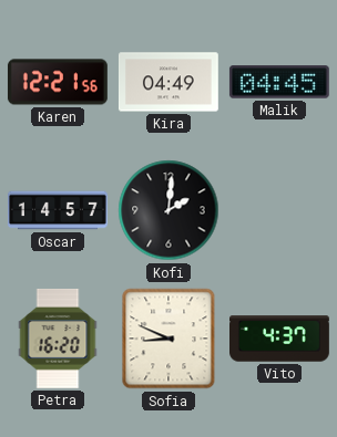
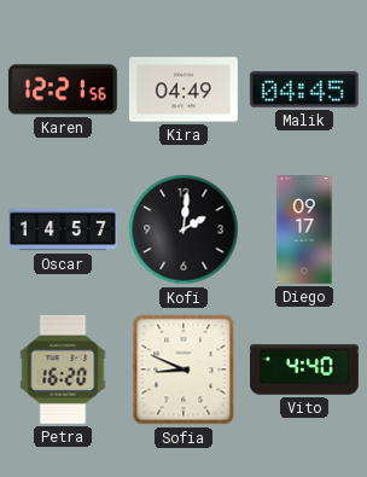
Diego: none -> 09:17 (304, 231)
Vito: 4:37 -> 4:40 (305, 370)
